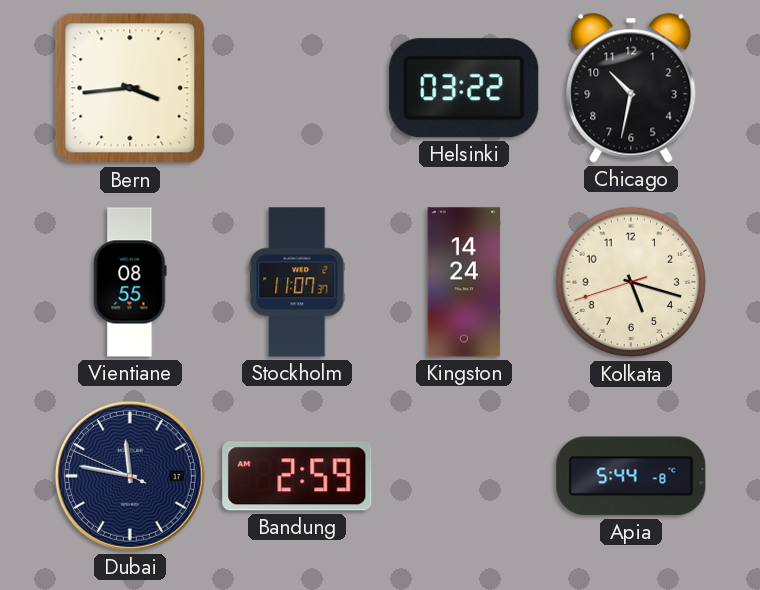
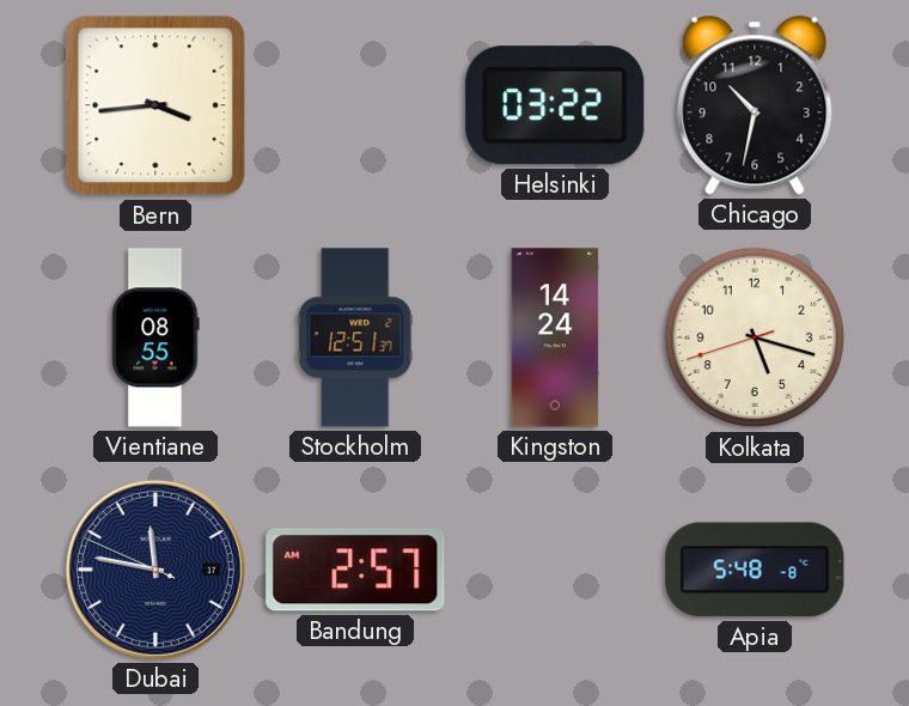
Stockholm: 11:07 -> 12:51 (355, 337)
Bandung: 2:59 -> 2:57 (355, 570)
Apia: 5:44 -> 5:48 (755, 570)
